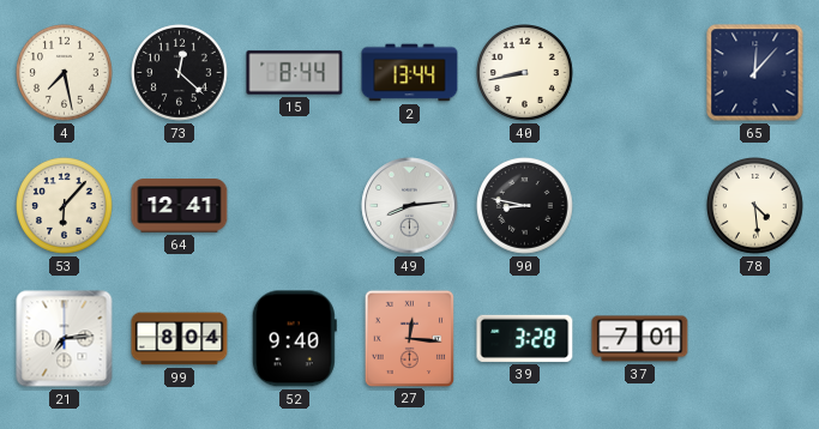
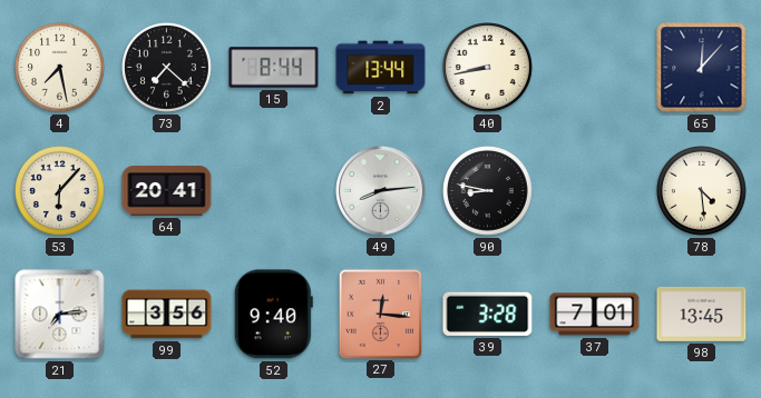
73: 12:22 -> 7:22 (167, 68)
64: 12:41 -> 20:41 (167, 191)
99: 8:04 -> 3:56 (167, 315)
98: none -> 13:45 (702, 314)
